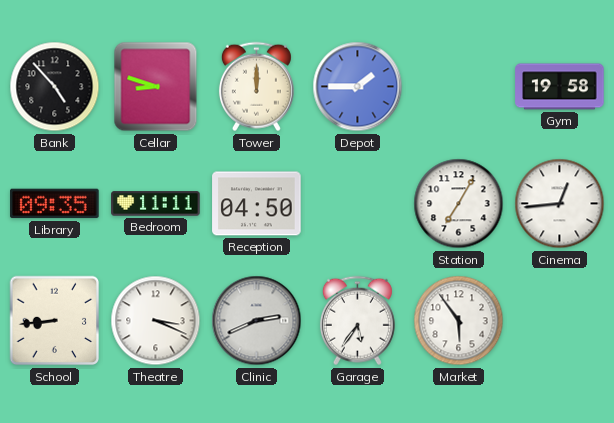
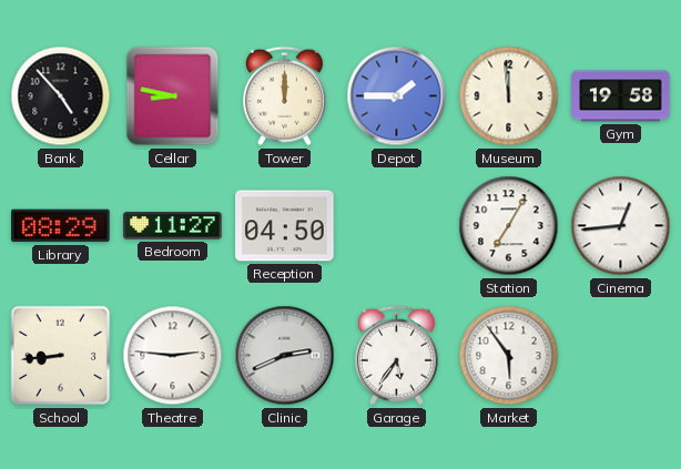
Cellar: 8:48 -> 8:47 (173, 96)
Museum: none -> 11:59 (509, 96)
Library: 09:35 -> 08:29 (61, 226)
Bedroom: 11:11 -> 11:27 (173, 226)
Theatre: 3:19 -> 2:46 (173, 356)
